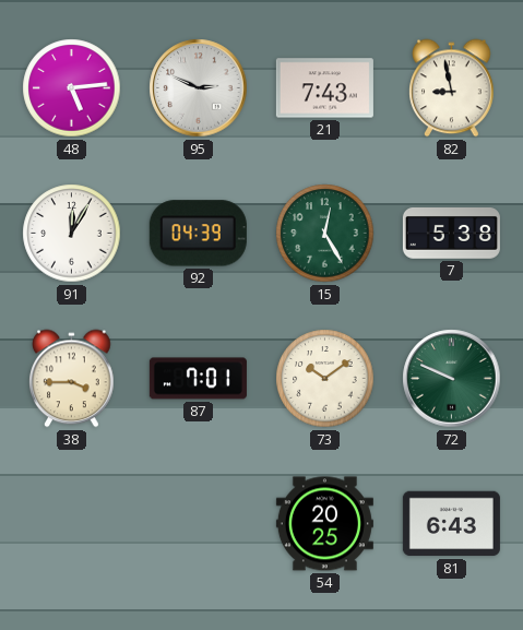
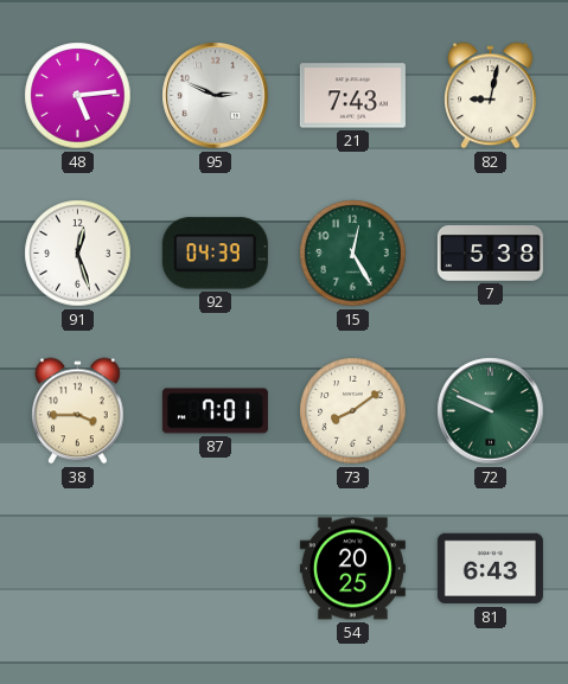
82: 8:58 -> 9:02 (491, 96)
91: 12:05 -> 12:27 (78, 254)
73: 10:09 -> 8:09 (353, 411)
